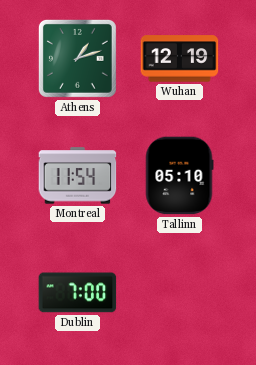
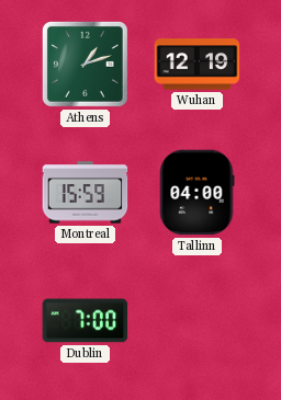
Montreal: 11:54 -> 15:59 (86, 193)
Tallinn: 05:10 -> 04:00 (196, 193)
